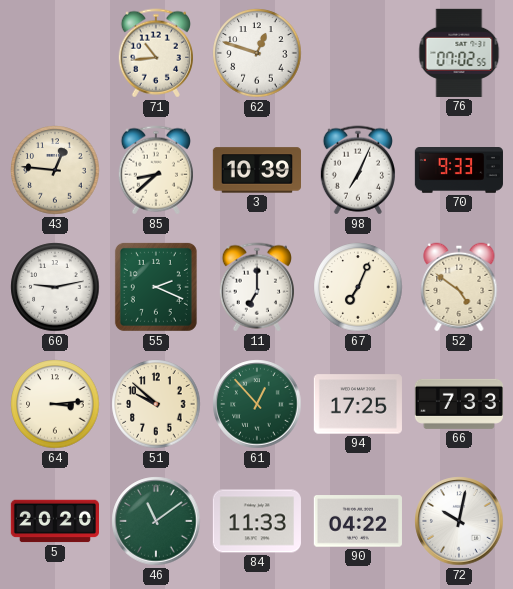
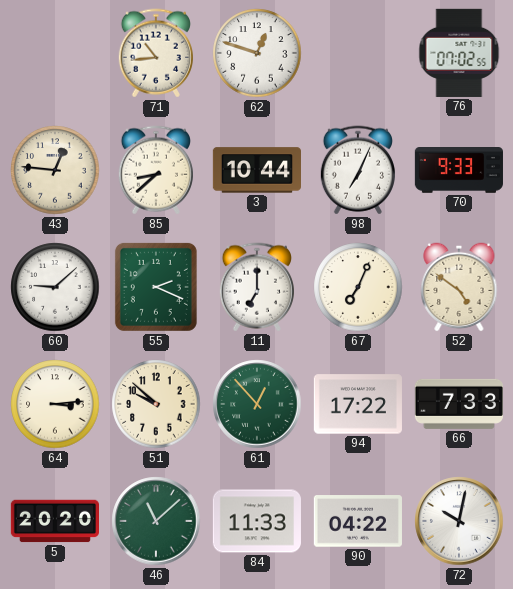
3: 10:39 -> 10:44 (256, 170)
60: 9:13 -> 9:08 (55, 287)
94: 17:25 -> 17:22 (358, 404)
46: 11:09 -> 11:08 (156, 521)
